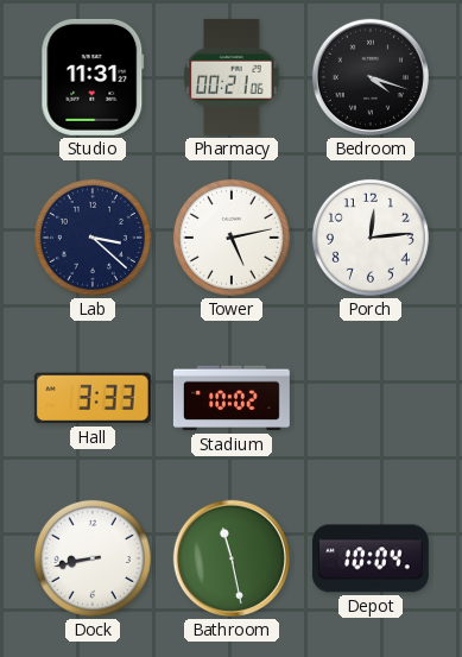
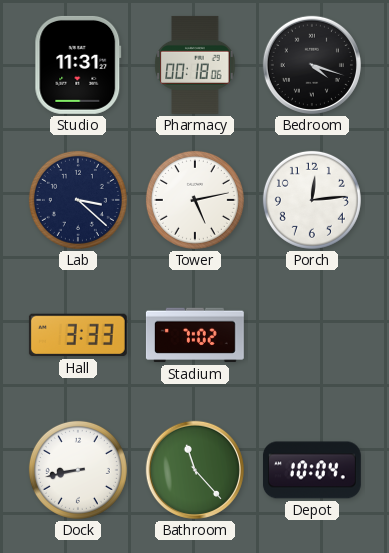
Pharmacy: 00:21 -> 00:18 (195, 65)
Stadium: 10:02 -> 7:02 (195, 335)
Bathroom: 11:28 -> 11:23 (195, 470)
